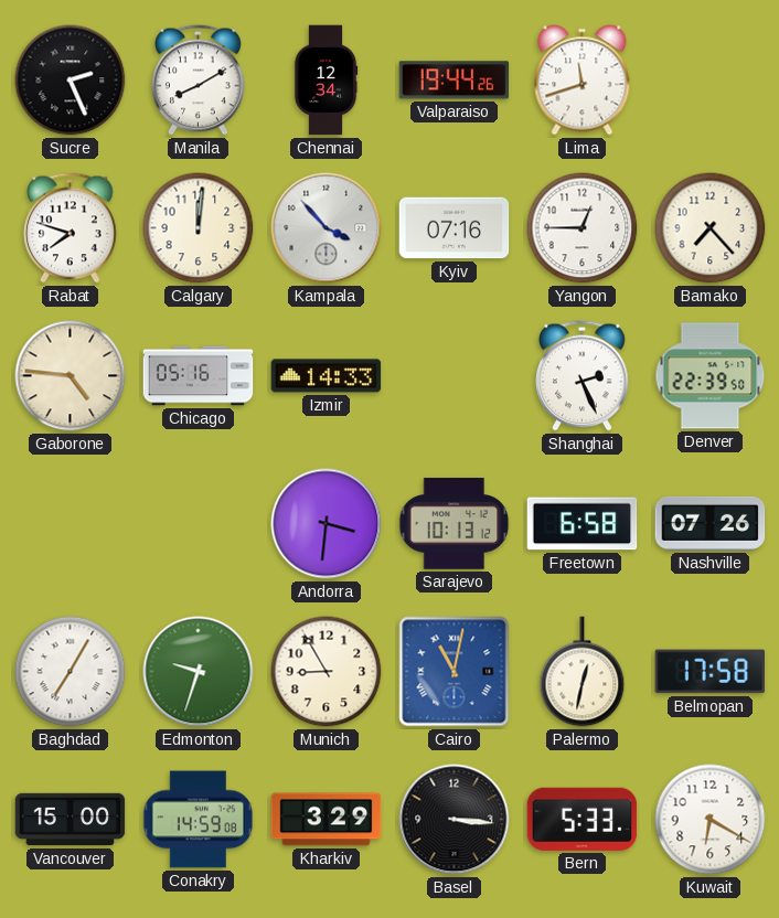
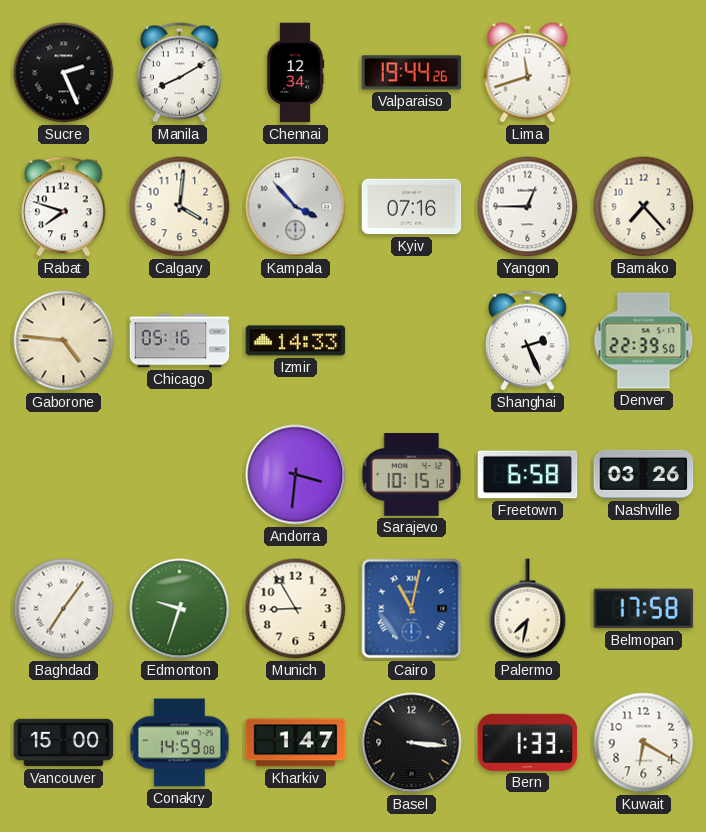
Calgary: 12:01 -> 4:01 (180, 207)
Sarajevo: 10:13 -> 10:15 (412, 475)
Nashville: 07:26 -> 03:26 (644, 474)
Baghdad: 7:05 -> 7:06 (64, 609)
Palermo: 12:32 -> 7:32 (528, 609)
Kharkiv: 3:29 -> 1:47 (296, 743)
Bern: 5:33 -> 1:33 (528, 742)
